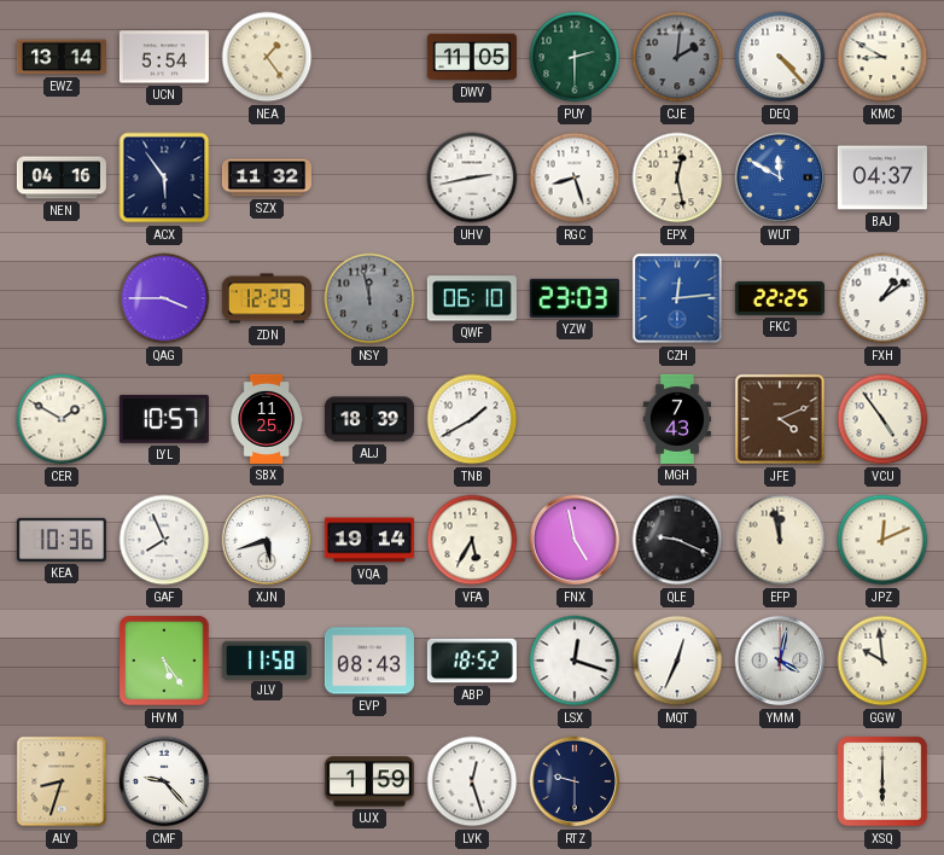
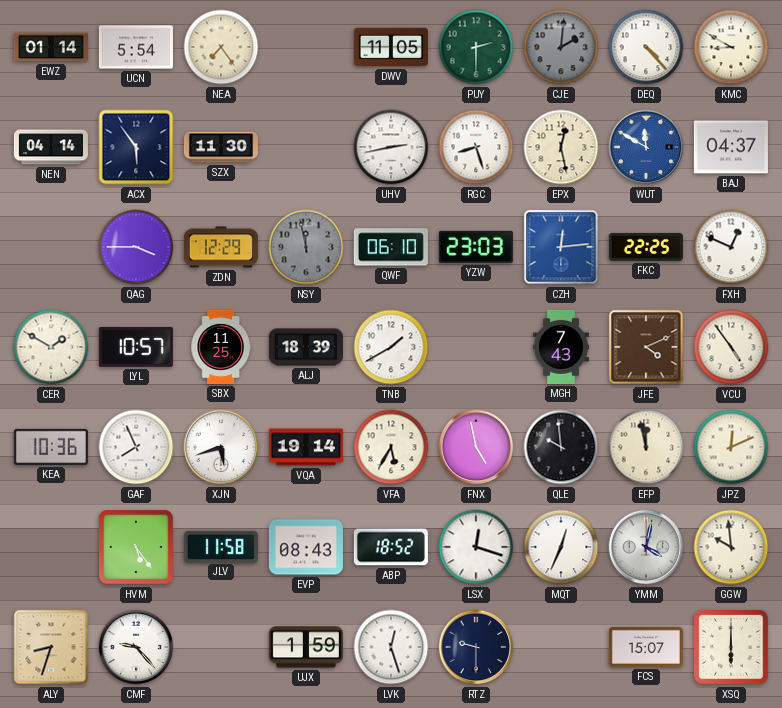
EWZ: 13:14 -> 01:14 (51, 47)
NEA: 1:24 -> 7:24 (221, 47)
NEN: 04:16 -> 04:14 (51, 147)
SZX: 11:32 -> 11:30 (221, 147)
FXH: 1:09 -> 12:49 (731, 247)
QLE: 9:19 -> 9:59 (561, 447)
FCS: none -> 15:07 (646, 647)
